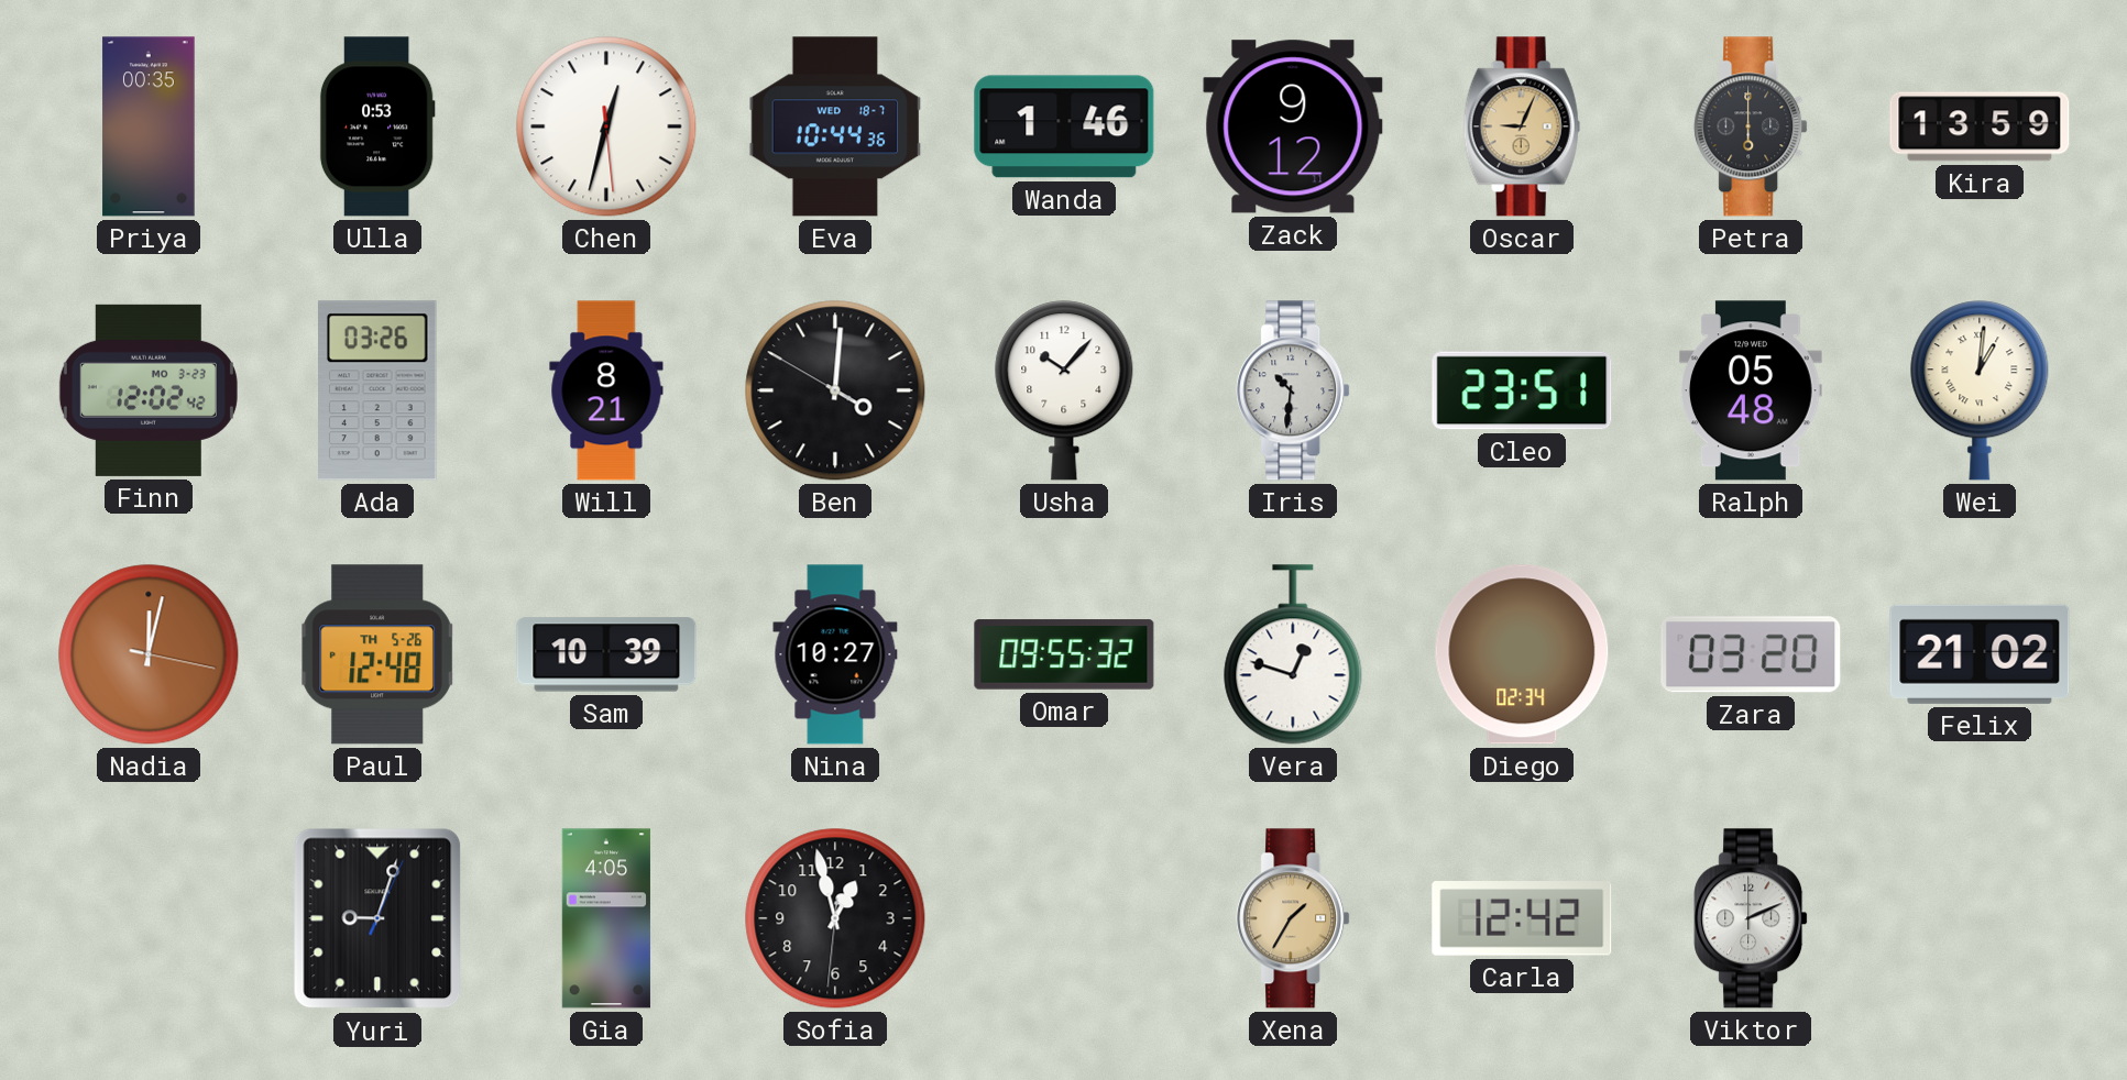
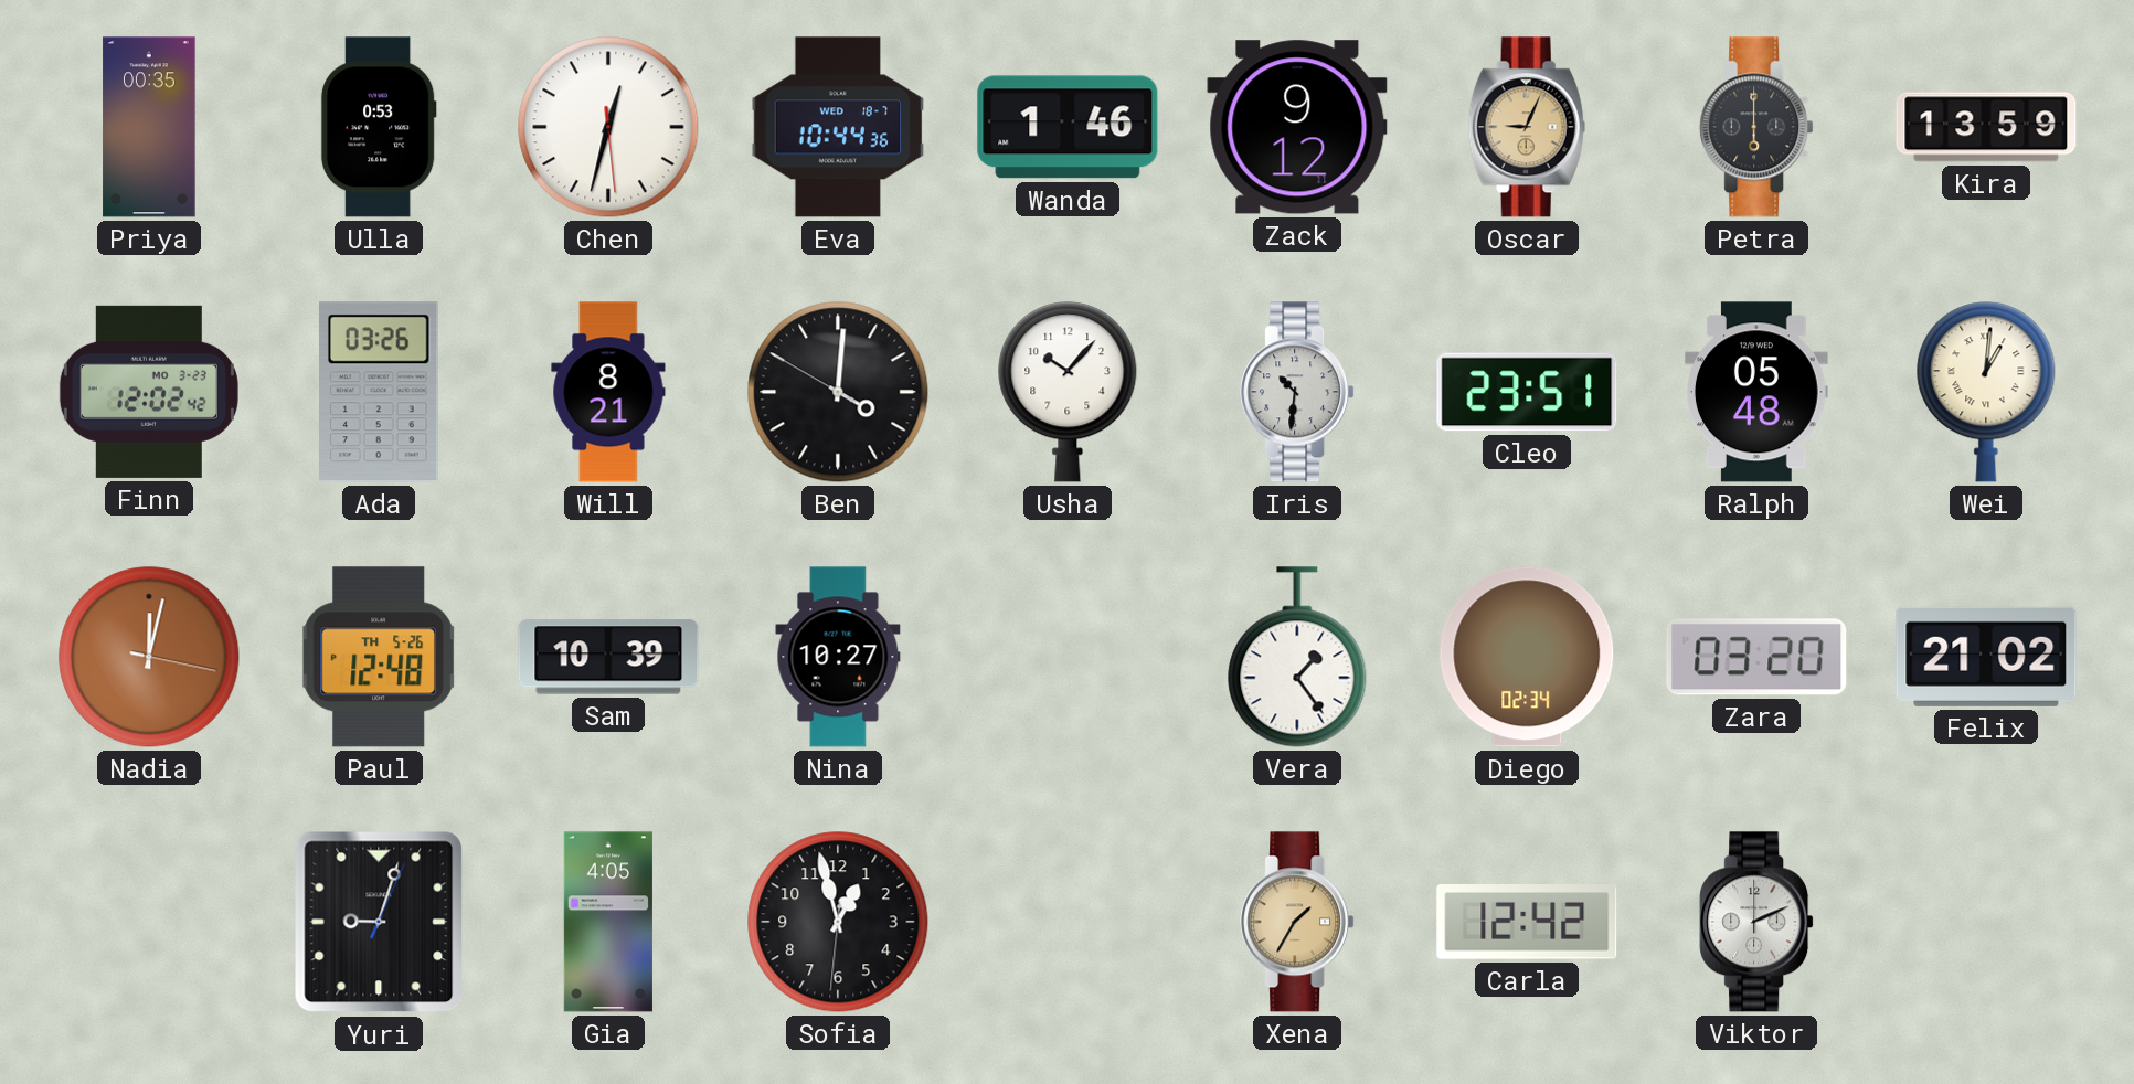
Omar: 09:55 -> none (1064, 654)
Vera: 12:48 -> 1:24 (1297, 657)
